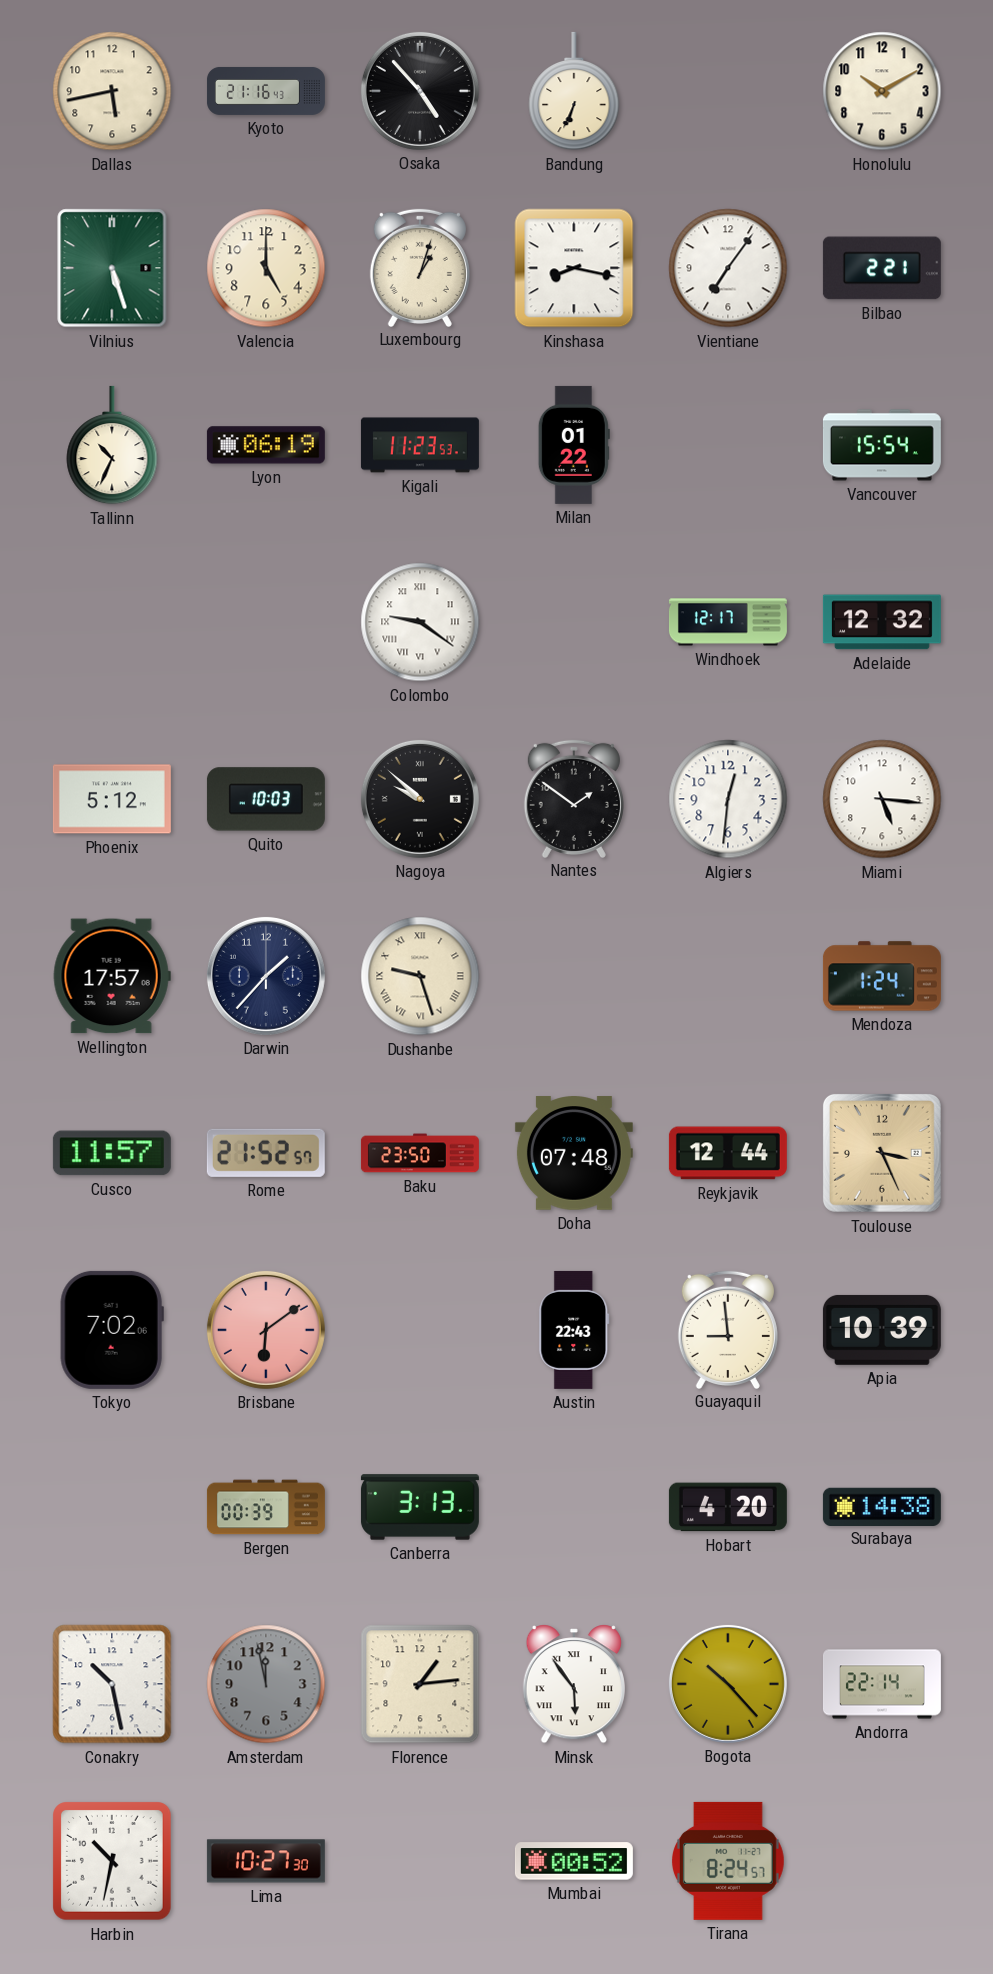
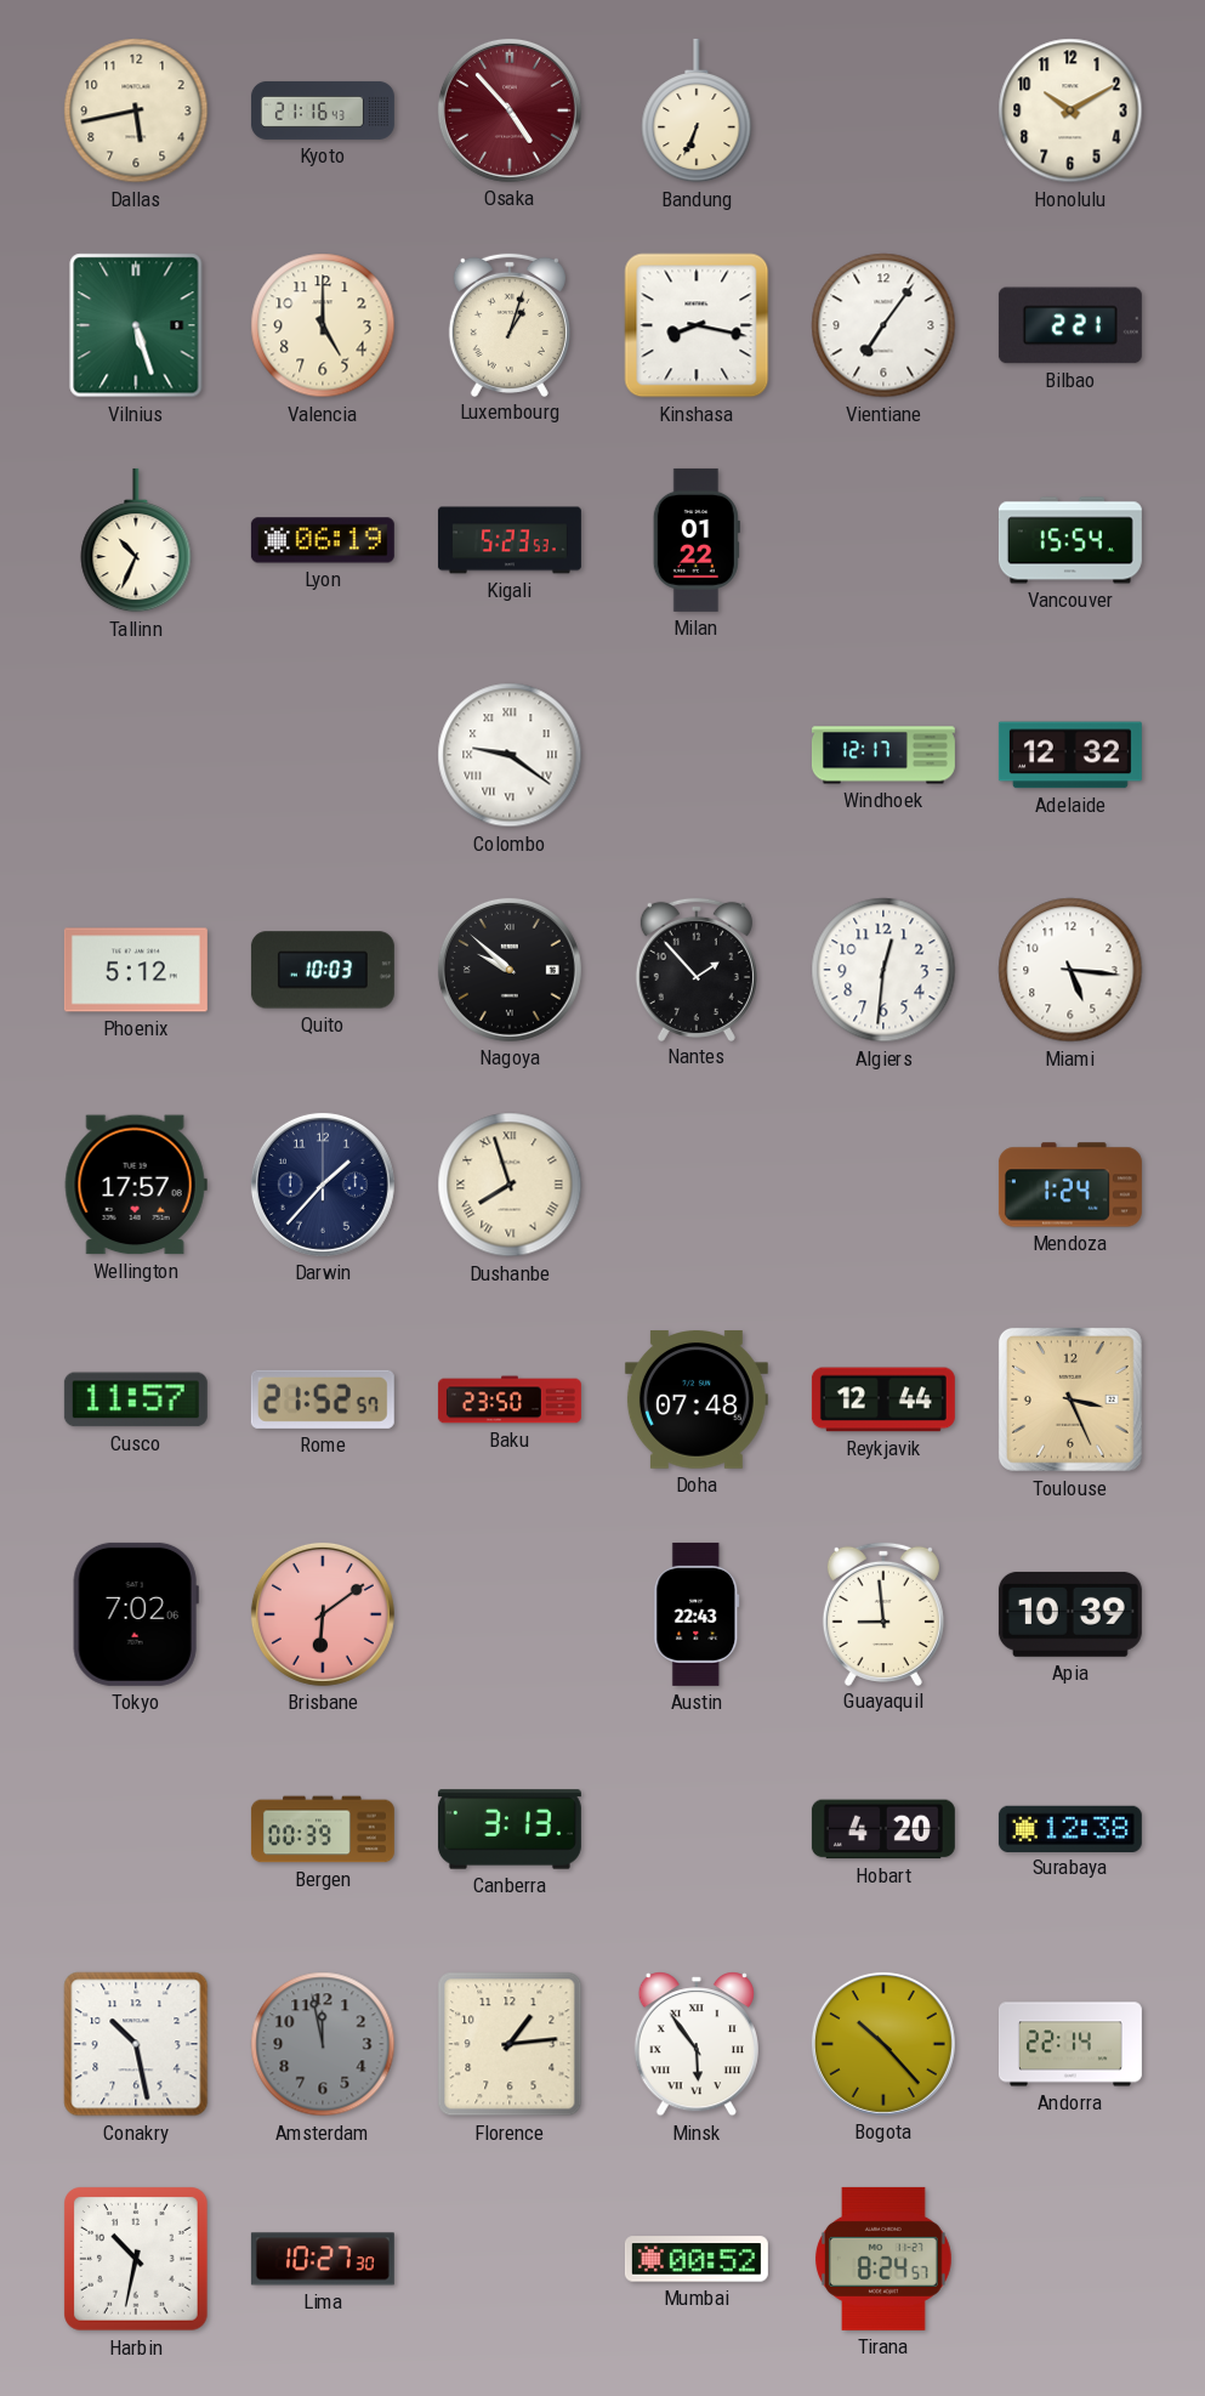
Osaka dial: black -> burgundy (510, 110)
Kigali: 11:23 -> 5:23 (510, 540)
Nantes: 1:51 -> 1:53 (697, 969)
Dushanbe: 9:27 -> 7:57 (510, 1185)
Surabaya: 14:38 -> 12:38 (1070, 1828)
